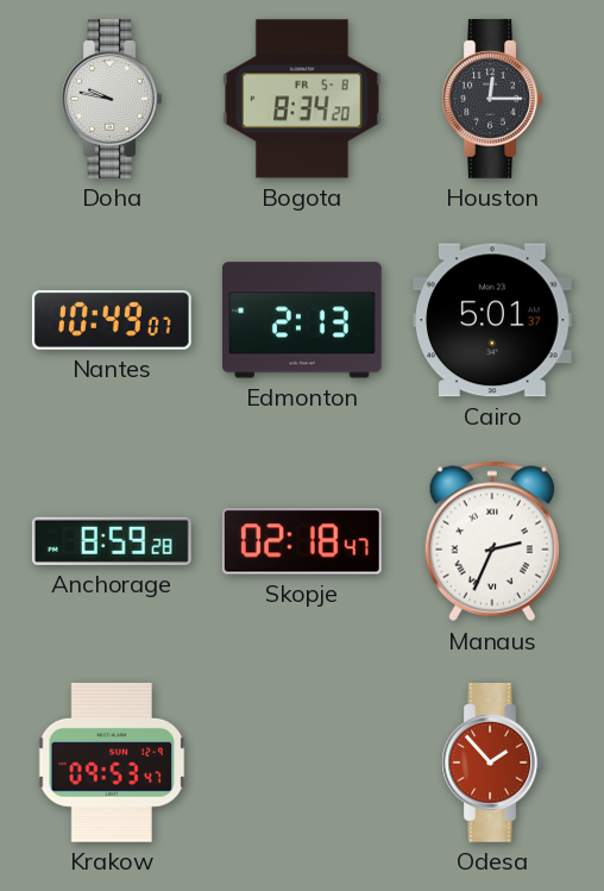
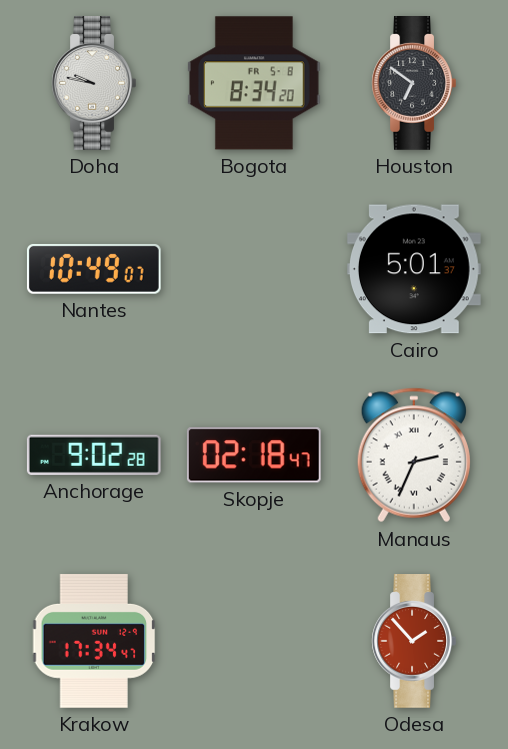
Houston: 12:15 -> 6:51 (414, 84)
Edmonton: 2:13 -> none (302, 320)
Anchorage: 8:59 -> 9:02 (94, 455)
Krakow: 09:53 -> 17:34 (94, 641)
